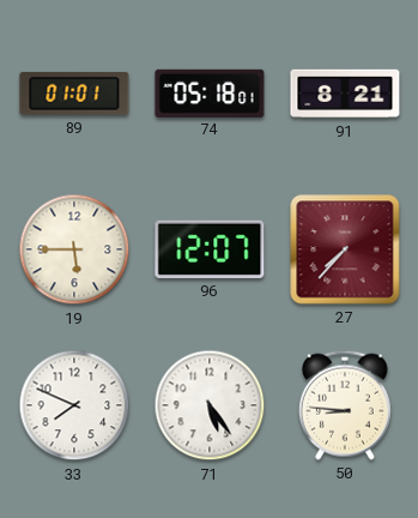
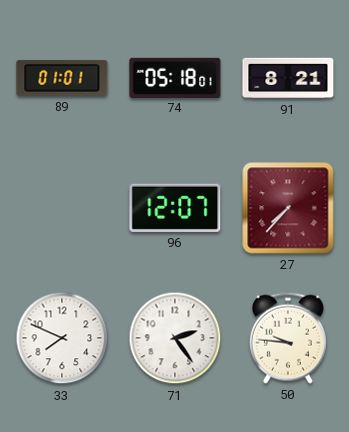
19: 5:45 -> none (74, 249)
71: 5:24 -> 2:24 (175, 338)
50: 8:46 -> 9:46 (288, 338)
